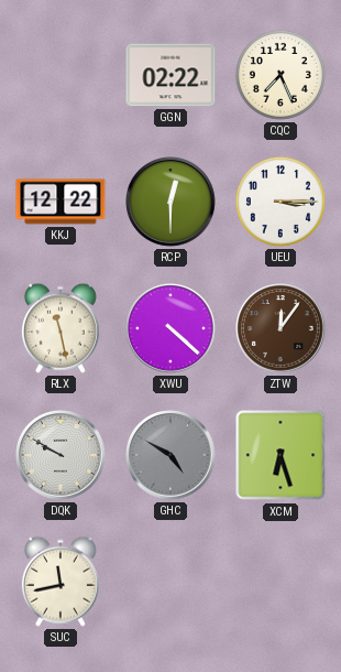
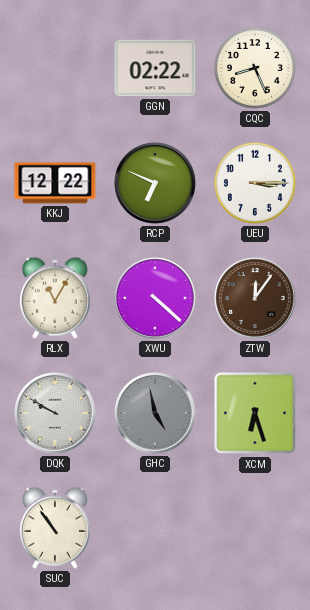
CQC: 7:26 -> 8:26 (255, 68)
RCP: 12:30 -> 6:49 (156, 184)
RLX: 11:28 -> 11:05 (55, 298)
GHC: 4:50 -> 4:58 (156, 414)
SUC: 11:43 -> 10:54 (55, 528)
